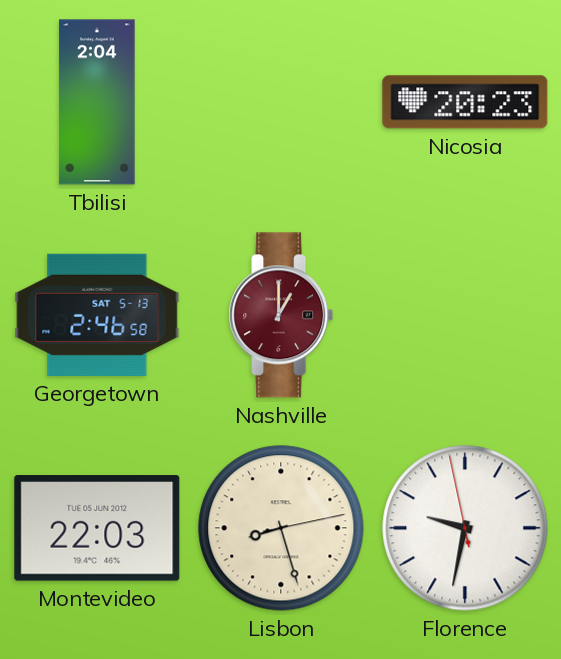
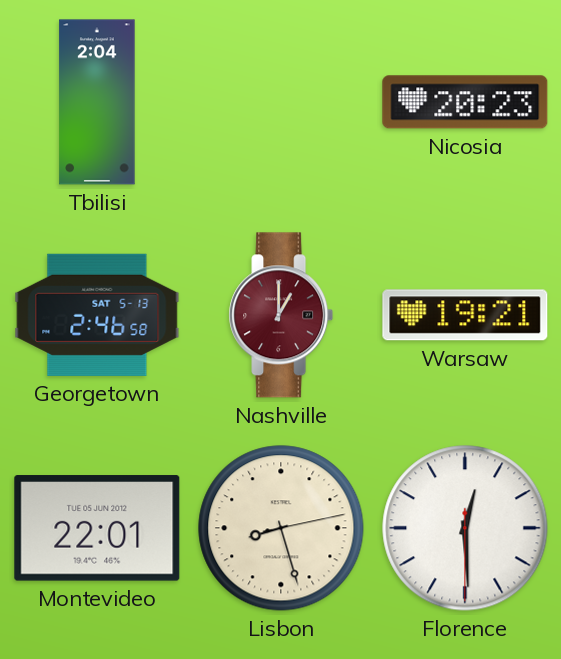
Warsaw: none -> 19:21 (465, 315)
Montevideo: 22:03 -> 22:01 (97, 528)
Florence: 9:31 -> 12:29 (465, 528)
